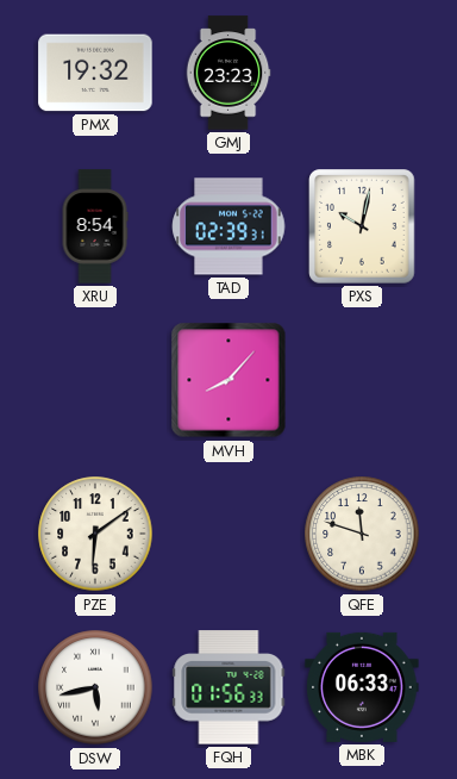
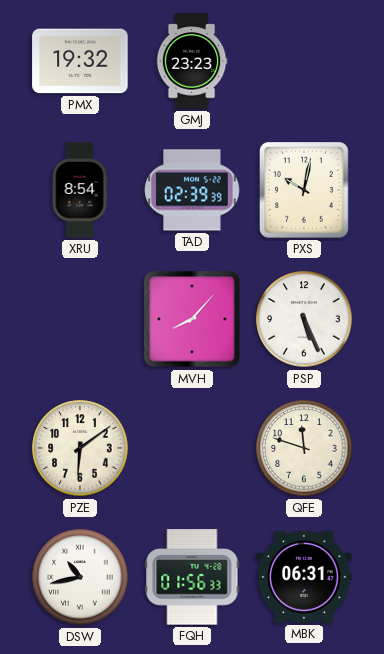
TAD: 02:39:31 -> 02:39:39 (192, 190)
PSP: none -> 5:26 (304, 319)
DSW: 5:43 -> 10:43 (80, 577)
MBK: 06:33 -> 06:31 (304, 577)
